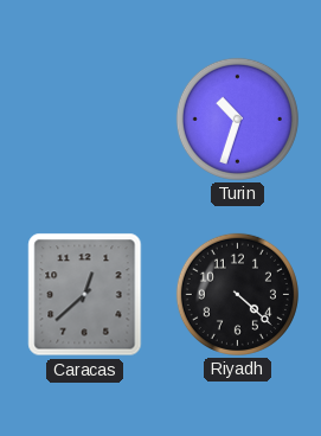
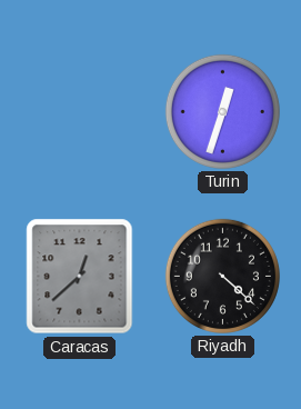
Turin: 10:33 -> 12:33 (222, 111)
